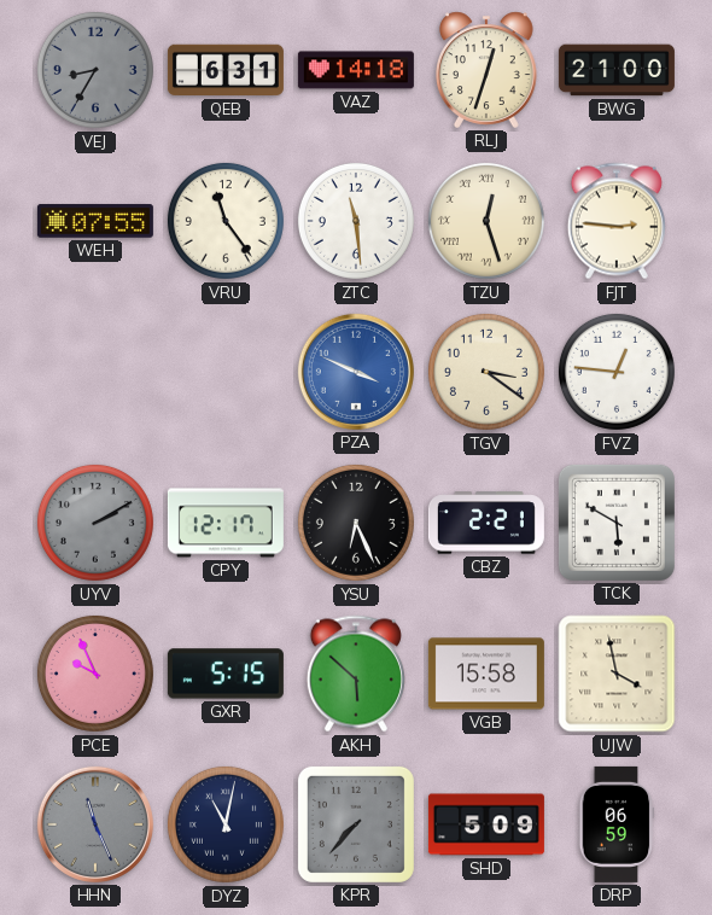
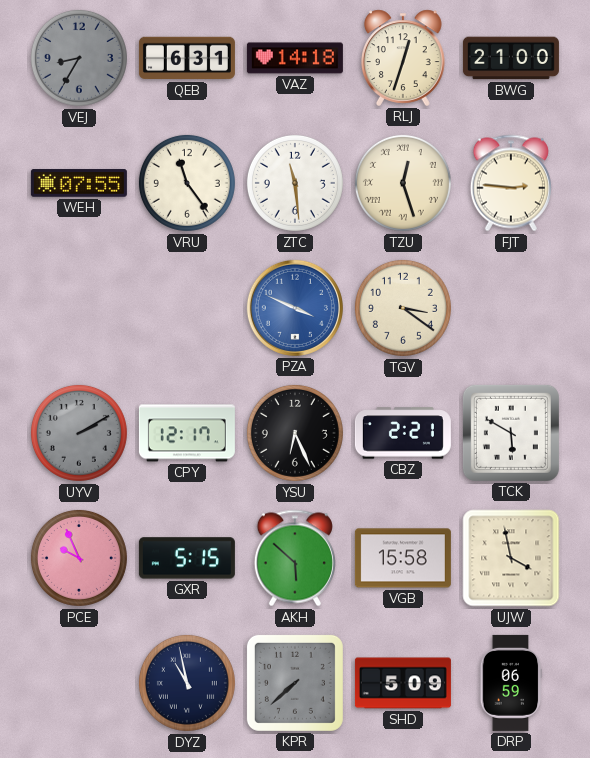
FVZ: 12:46 -> none (617, 372)
HHN: 11:26 -> none (95, 824)
DYZ: 11:02 -> 10:58 (187, 683)
KPR: 7:37 -> 7:38 (295, 683)
